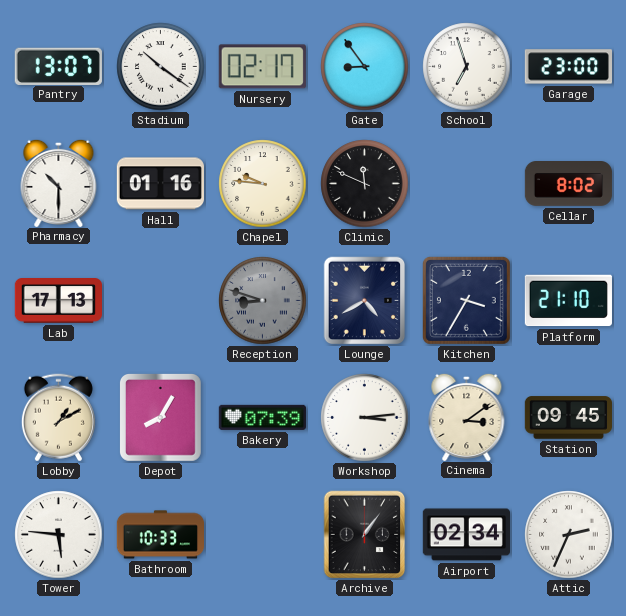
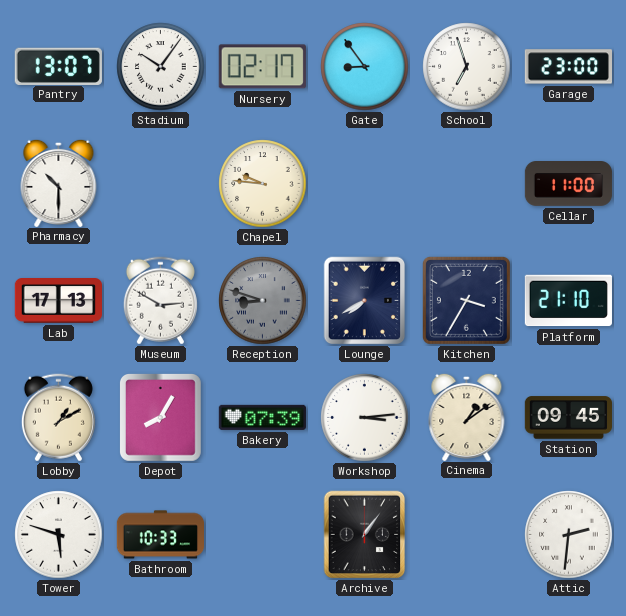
Stadium: 10:21 -> 10:06 (161, 67)
Hall: 01:16 -> none (160, 184)
Clinic: 11:49 -> none (365, 184)
Cellar: 8:02 -> 11:00 (569, 184)
Museum: none -> 2:50 (160, 301)
Lounge: 4:40 -> 7:40 (365, 301)
Cinema: 3:09 -> 1:09 (467, 416)
Tower: 5:46 -> 5:48 (59, 535)
Airport: 02:34 -> none (466, 535)
Attic: 2:34 -> 2:31 (569, 535)
